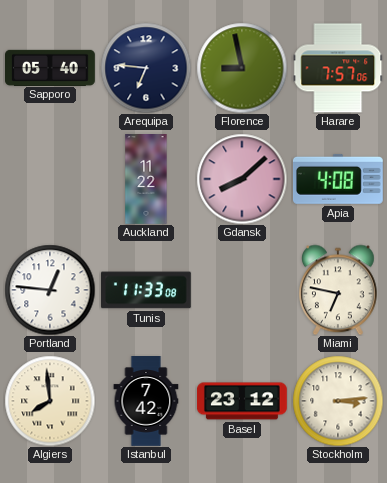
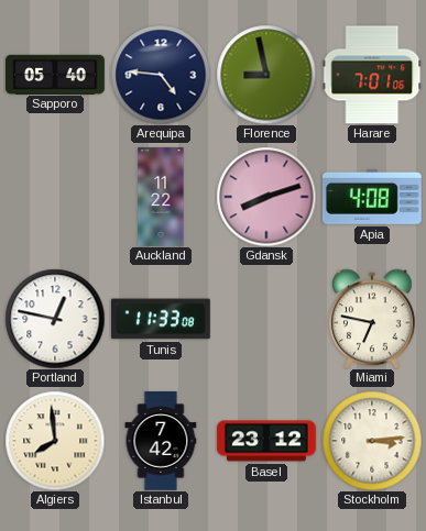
Arequipa: 6:46 -> 4:46 (161, 75)
Harare: 7:57 -> 7:01 (372, 75)
Gdansk: 8:08 -> 8:12 (266, 197)
Portland: 12:46 -> 12:47 (55, 319)
